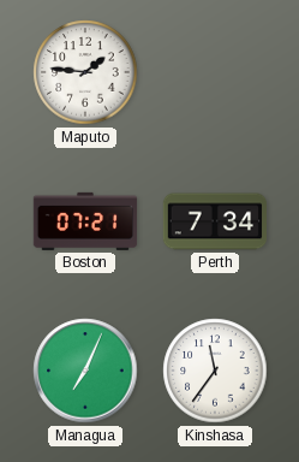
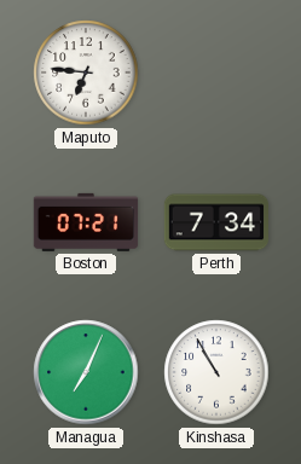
Maputo: 1:46 -> 6:46 (86, 72)
Kinshasa: 11:36 -> 10:55 (216, 372)
